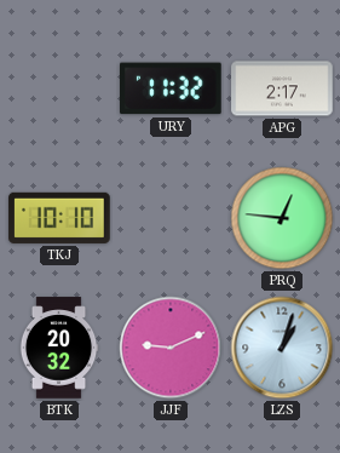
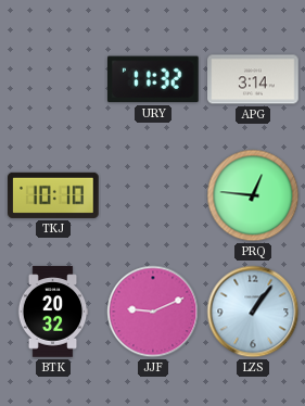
APG: 2:17 -> 3:14 (253, 79)
LZS: 1:03 -> 1:06 (253, 312)
